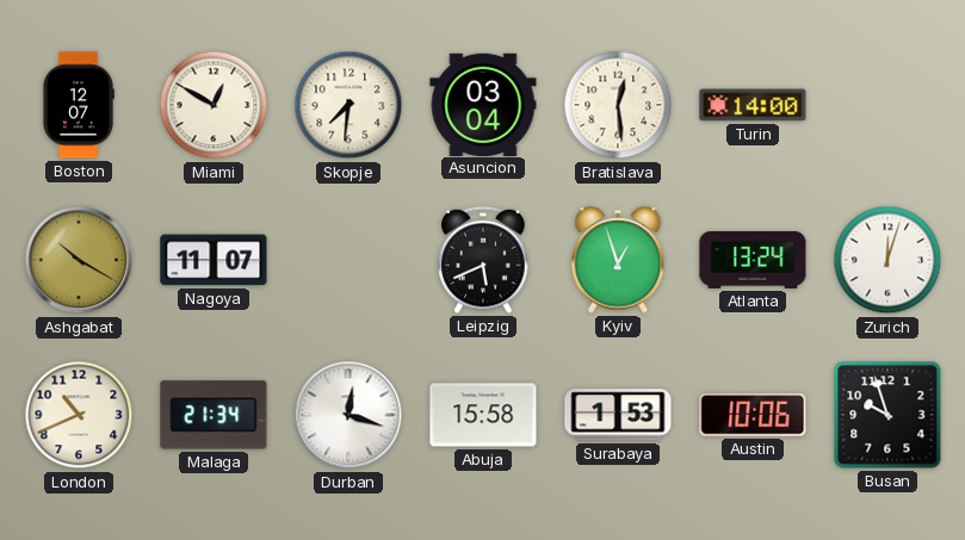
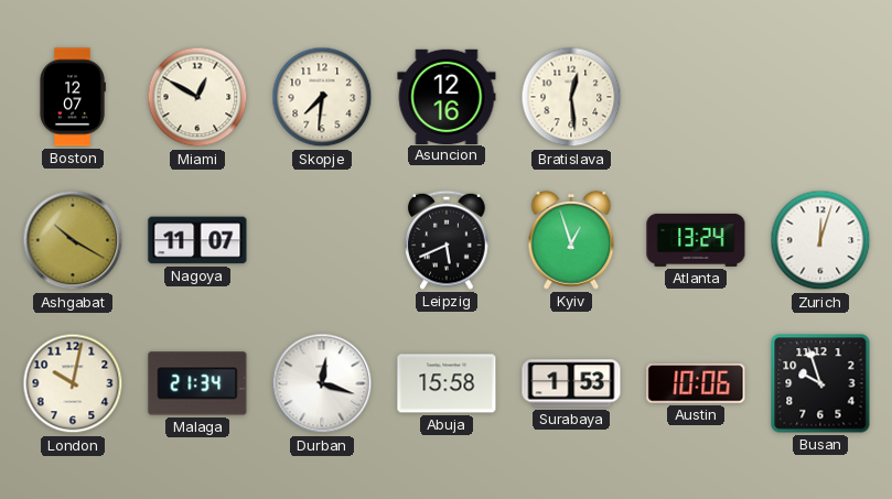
Asuncion: 03:04 -> 12:16 (447, 96)
Turin: 14:00 -> none (753, 105)
London: 10:41 -> 10:02 (73, 383)
